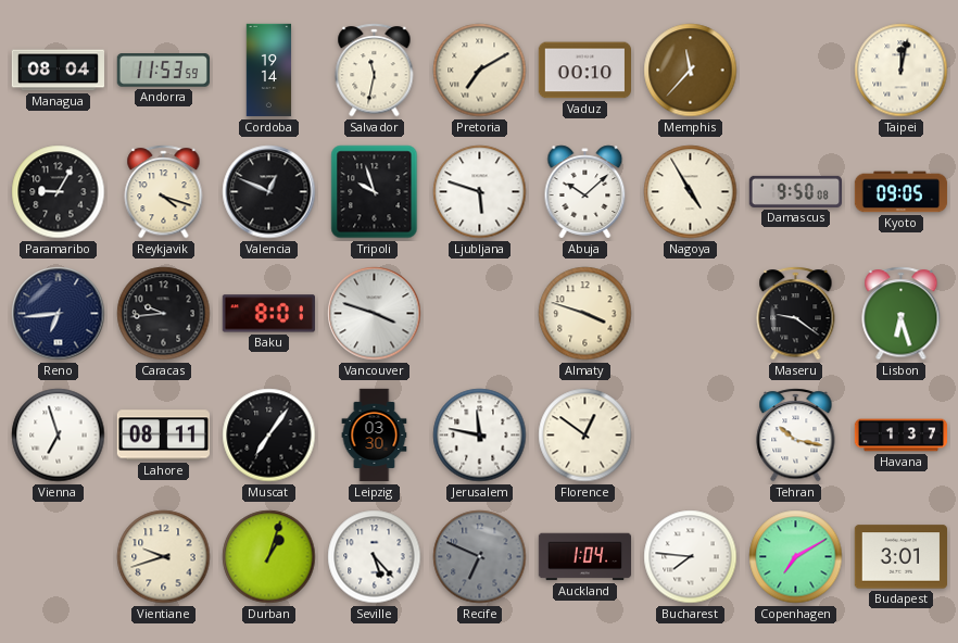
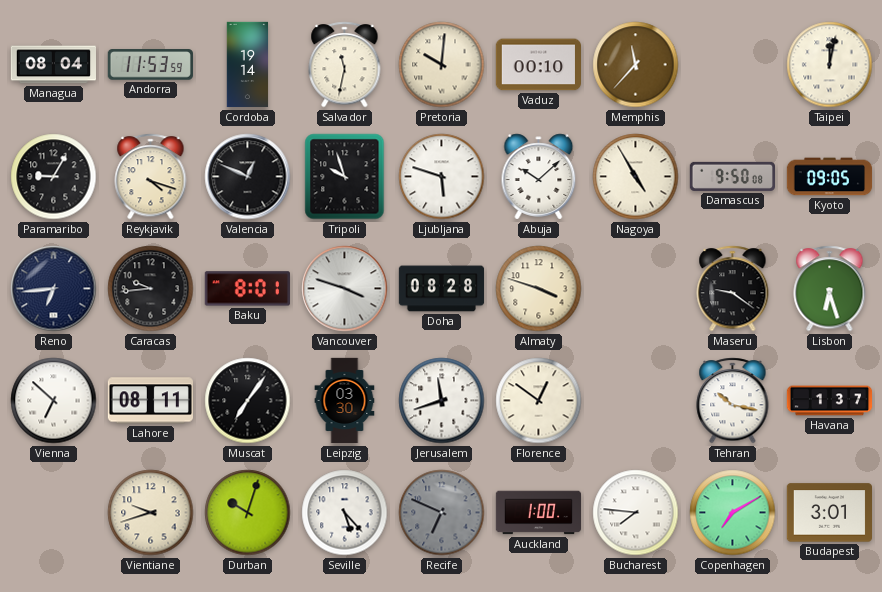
Pretoria: 7:10 -> 10:01 (442, 65)
Doha: none -> 08:28 (442, 289)
Vienna: 6:57 -> 6:52 (54, 401)
Jerusalem: 11:47 -> 11:42 (442, 401)
Durban: 1:03 -> 10:03 (248, 513)
Auckland: 1:04 -> 1:00 (539, 513)
